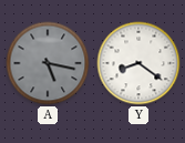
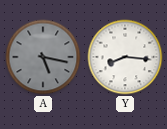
Y: 8:21 -> 8:16 (125, 57)
